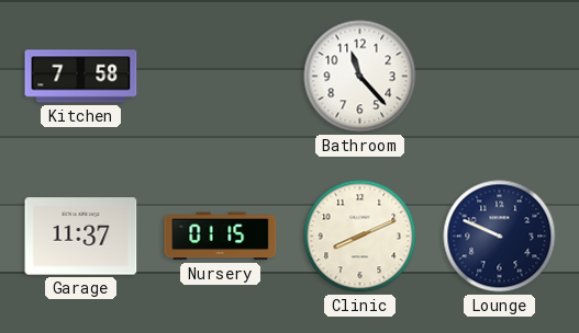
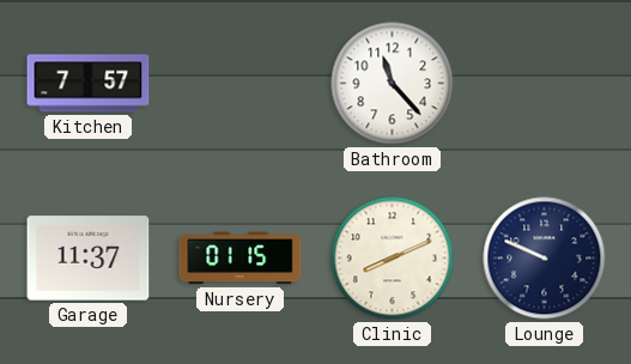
Kitchen: 7:58 -> 7:57 (89, 84)
